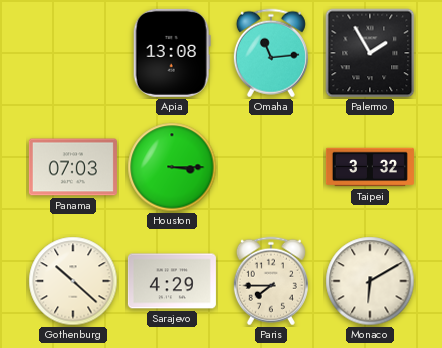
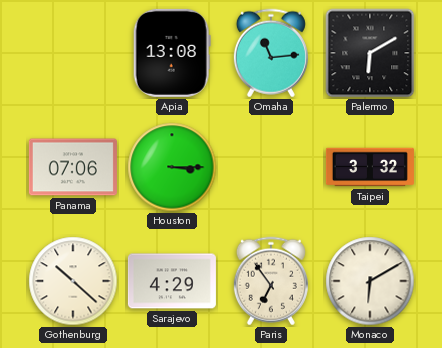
Palermo: 1:55 -> 6:10 (370, 53)
Panama: 07:03 -> 07:06 (73, 167)
Paris: 7:45 -> 6:54 (271, 281)
